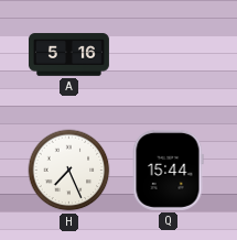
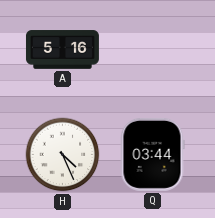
H: 7:26 -> 4:26 (63, 155)
Q: 15:44 -> 03:44 (152, 154)
